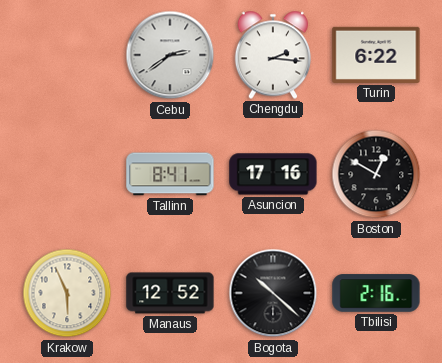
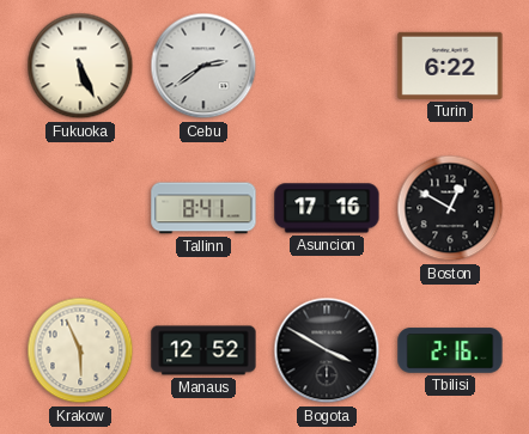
Fukuoka: none -> 5:26 (80, 66)
Chengdu: 2:16 -> none (273, 55)
Bogota: 10:22 -> 3:50 (327, 350)
